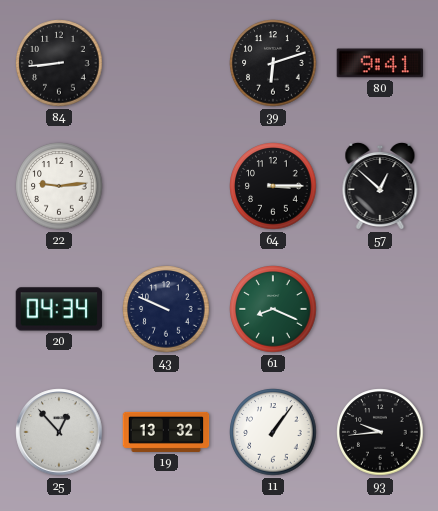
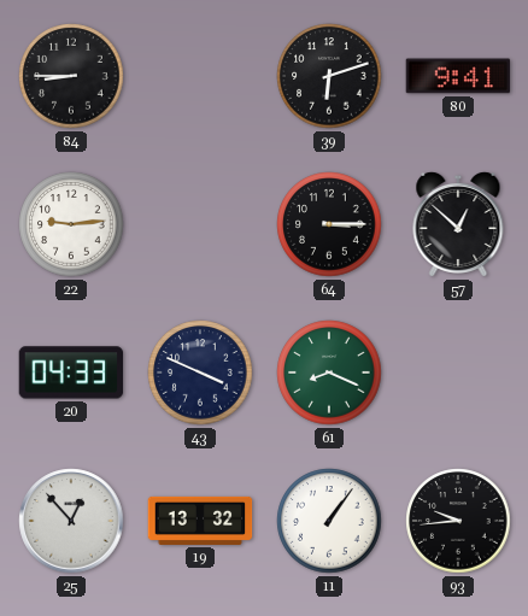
84: 8:44 -> 8:45 (71, 76)
20: 04:34 -> 04:33 (71, 372)
43: 9:49 -> 3:49 (200, 372)
